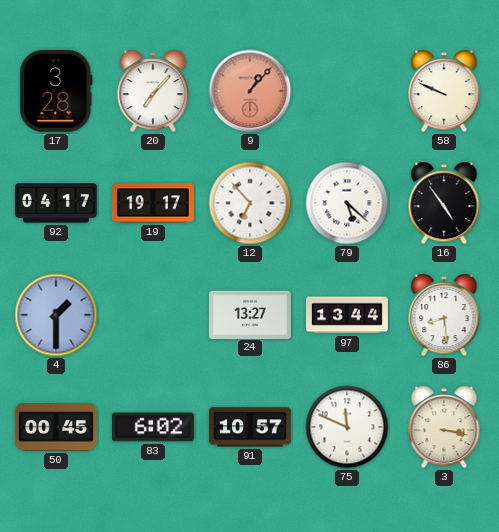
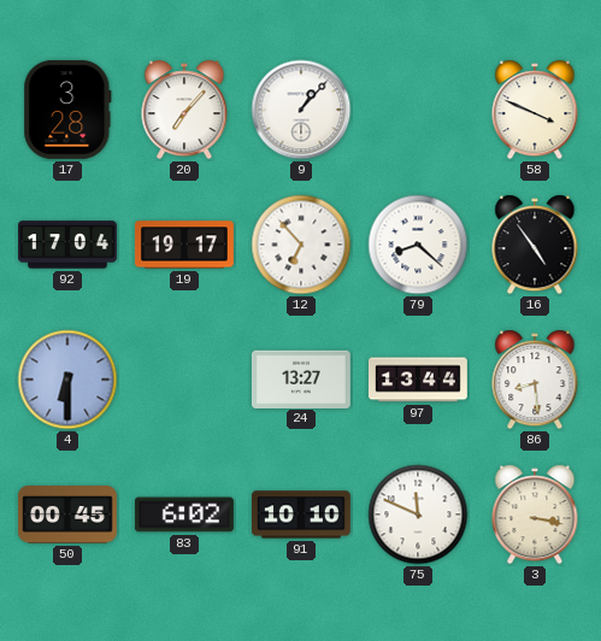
9 dial: salmon -> white (301, 110)
58: 9:49 -> 3:49 (535, 110)
92: 04:17 -> 17:04 (69, 245)
79: 5:22 -> 8:22 (418, 245)
4: 1:30 -> 6:30 (67, 380)
91: 10:57 -> 10:10 (301, 514)
